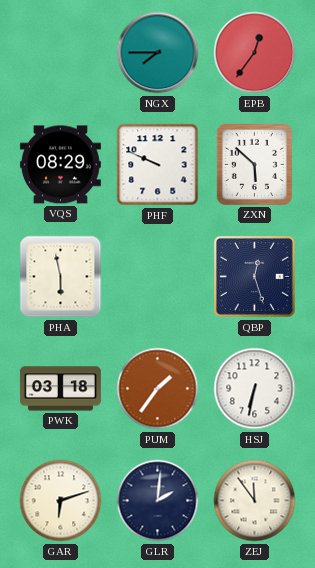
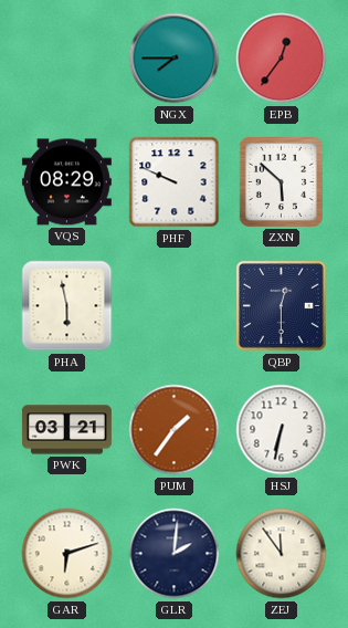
QBP: 12:27 -> 12:30 (281, 305)
PWK: 03:18 -> 03:21 (66, 430)
